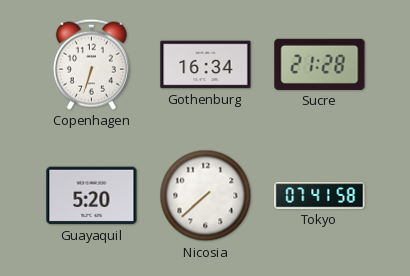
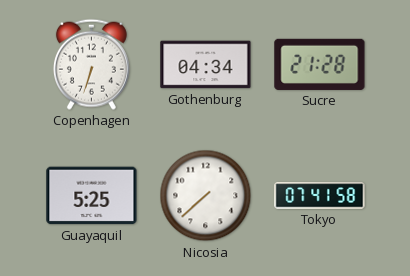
Gothenburg: 16:34 -> 04:34 (206, 65)
Guayaquil: 5:20 -> 5:25 (92, 196)
